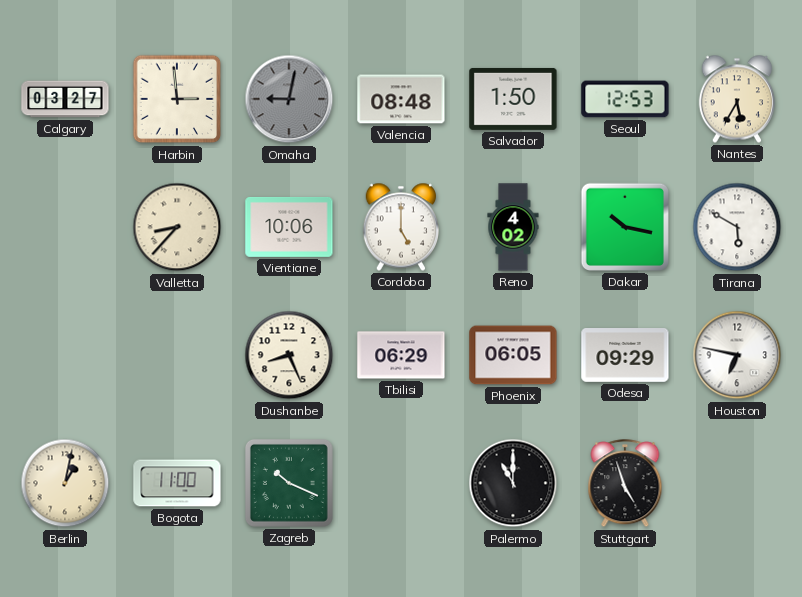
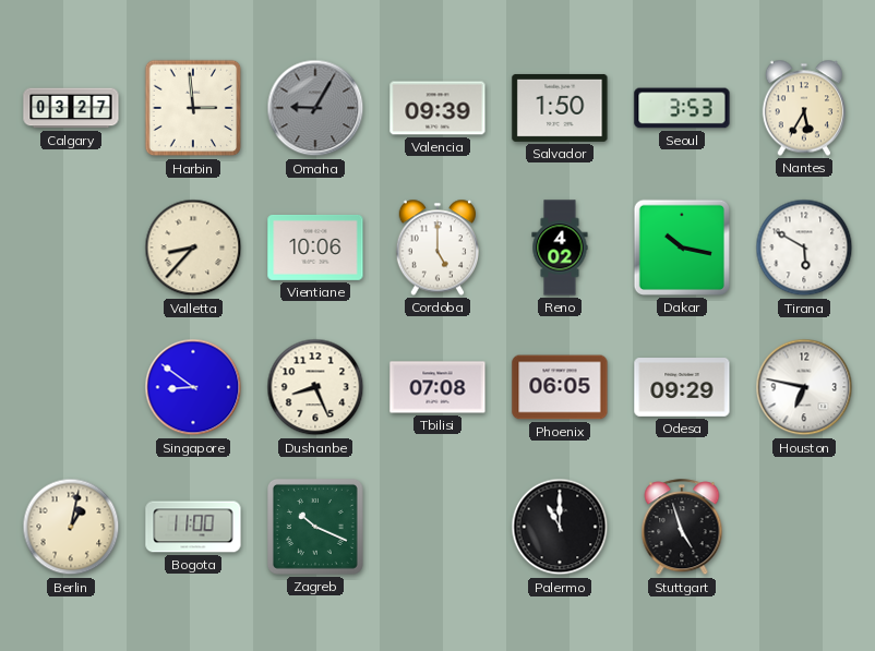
Omaha: 9:02 -> 9:05 (315, 108)
Valencia: 08:48 -> 09:39 (437, 108)
Seoul: 12:53 -> 3:53 (682, 108)
Singapore: none -> 8:51 (193, 387)
Tbilisi: 06:29 -> 07:08 (437, 387)
